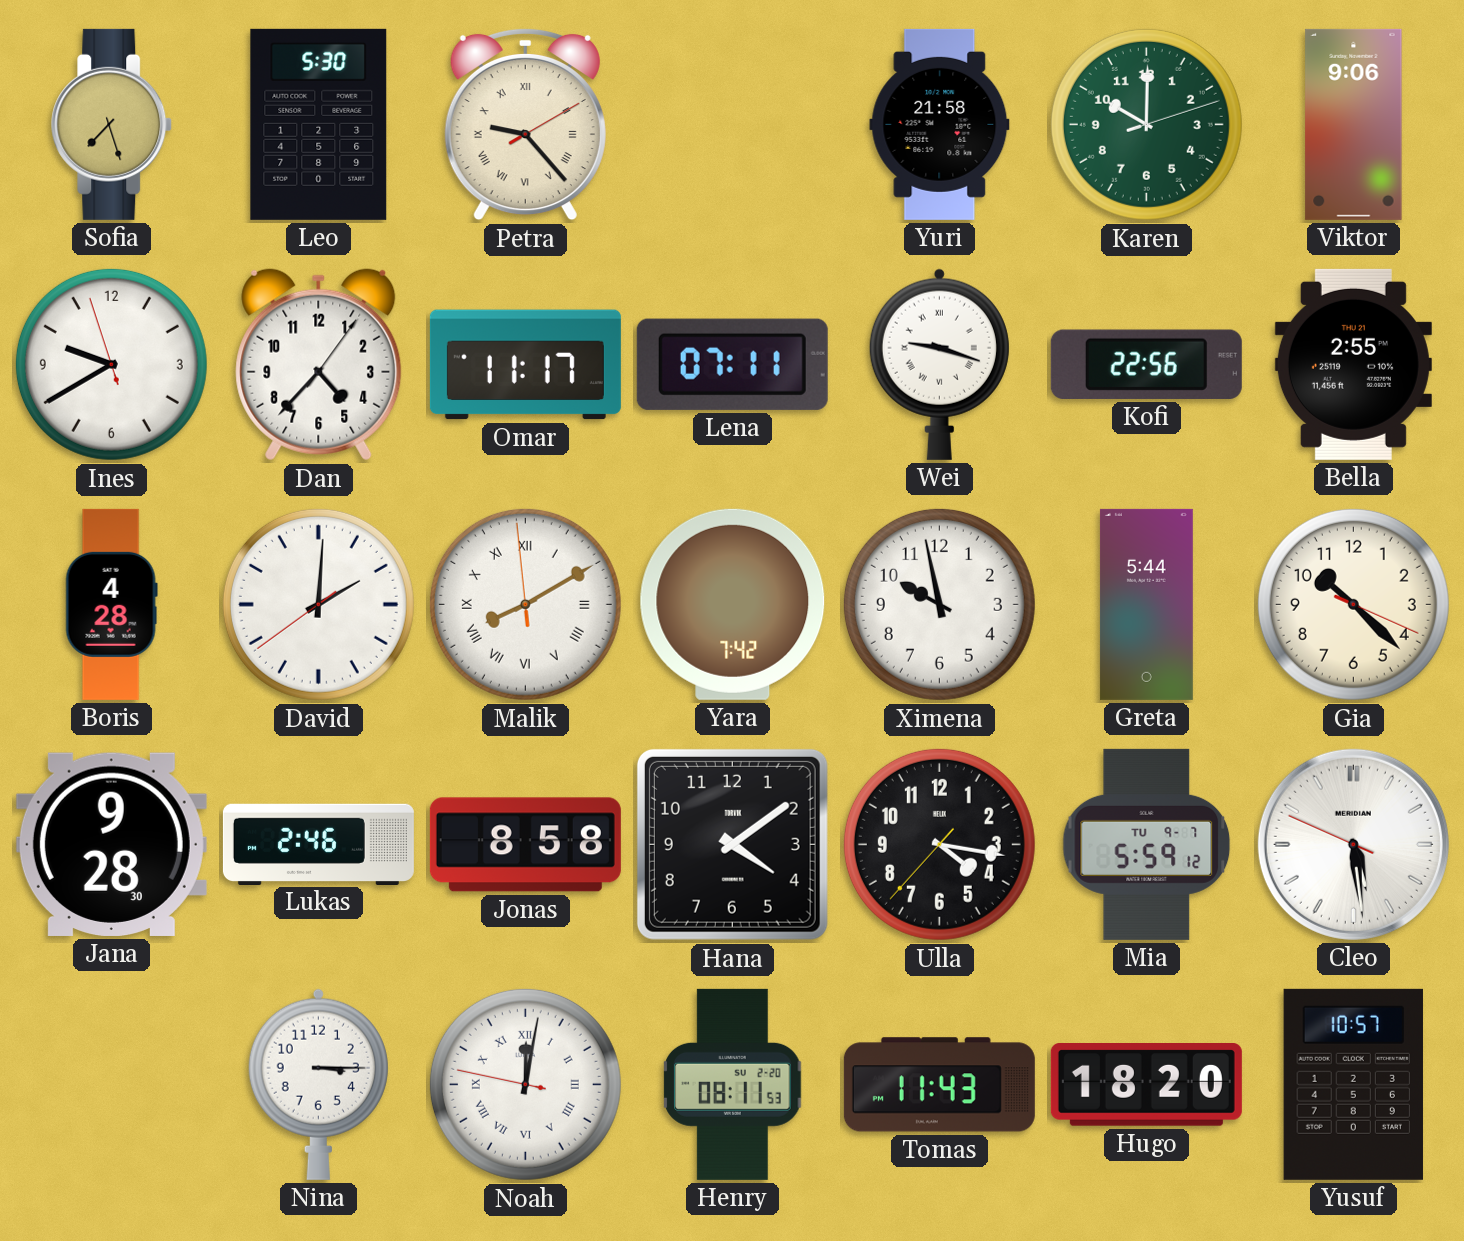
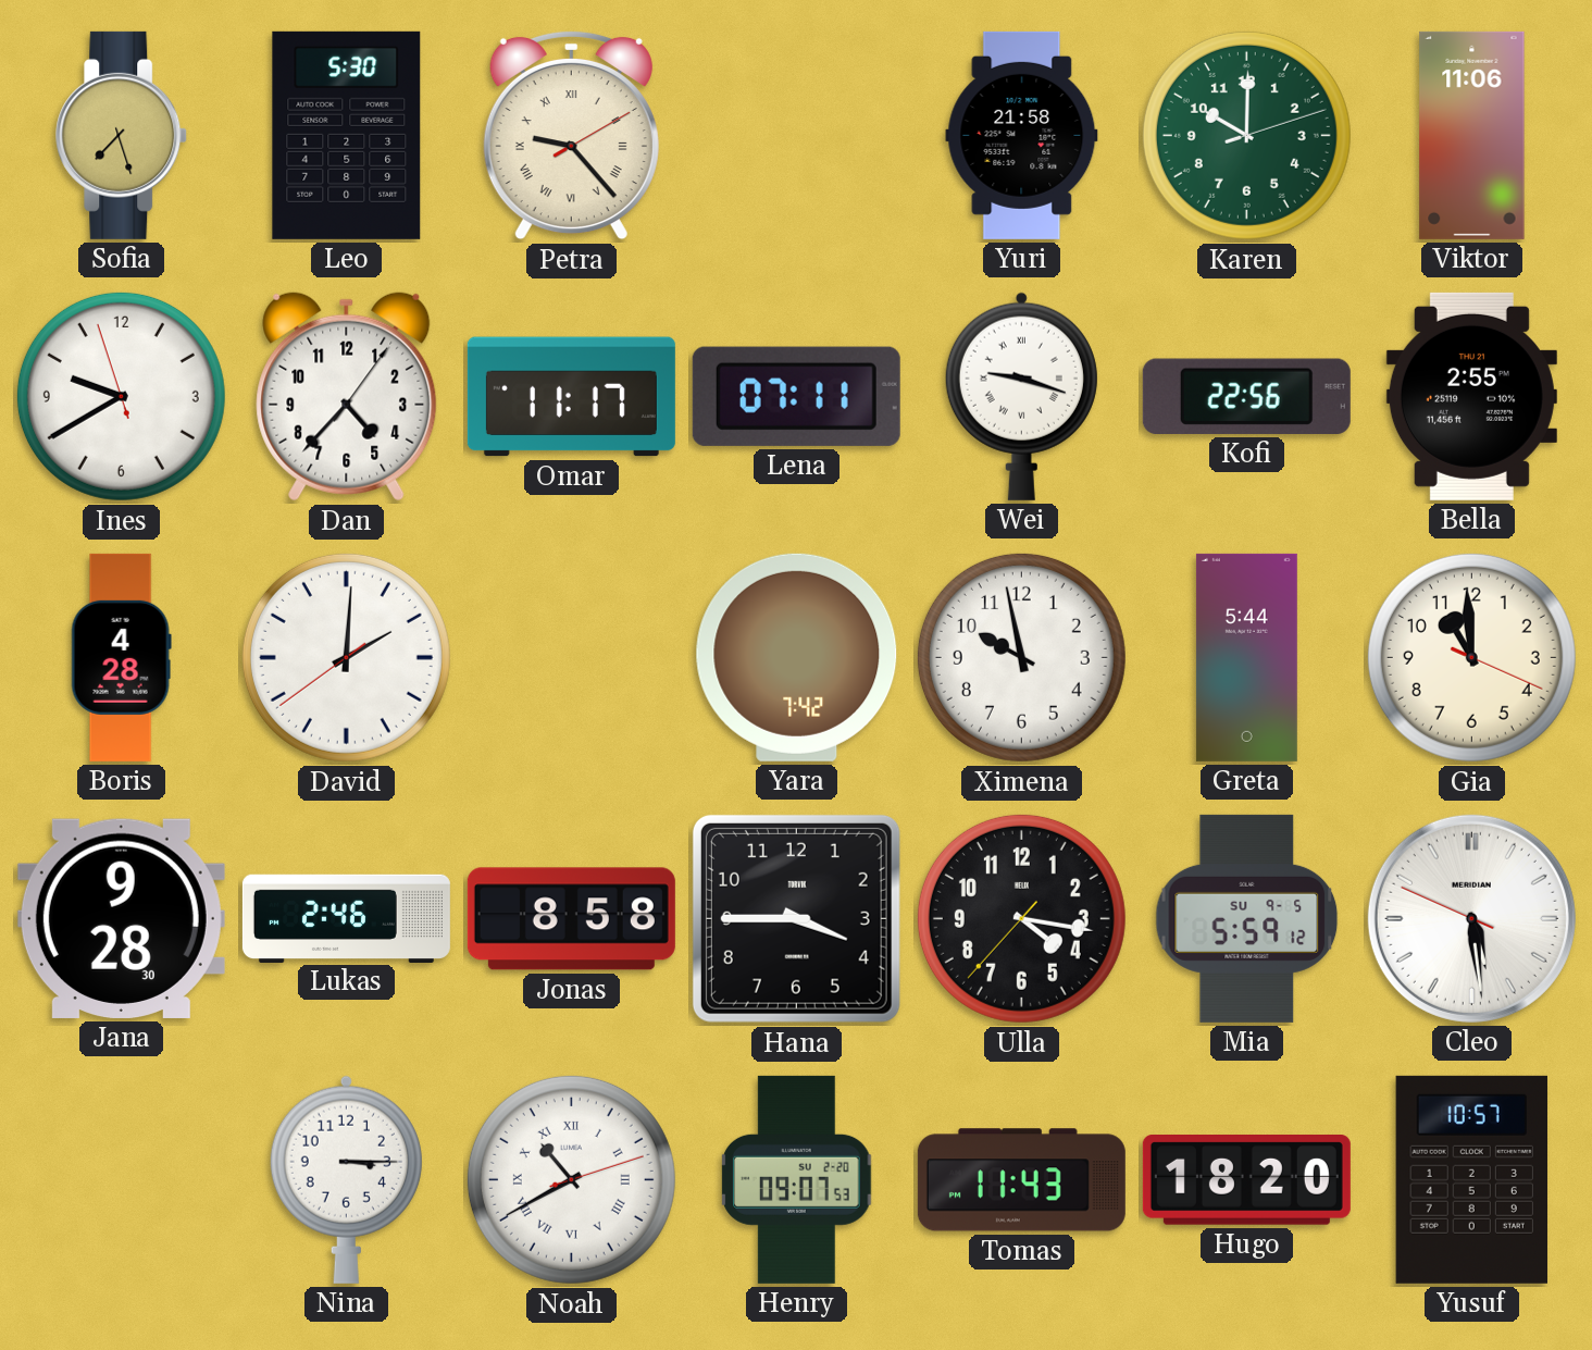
Viktor: 9:06 -> 11:06 (1472, 135)
Malik: 8:09 -> none (525, 604)
Gia: 10:22 -> 10:59 (1471, 657)
Hana: 4:09 -> 3:45 (796, 918)
Mia date: TU 9-7 -> SU 9-5 (1247, 918)
Noah: 12:01 -> 10:40 (571, 1179)
Henry: 08:11 -> 09:07 (797, 1179)
